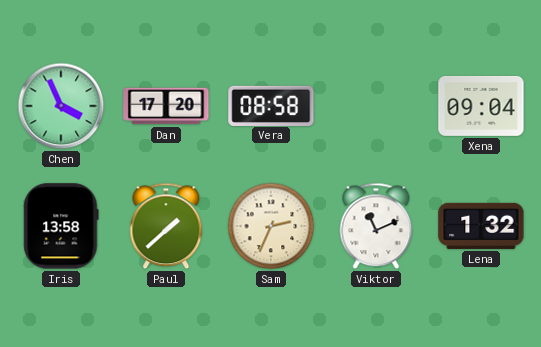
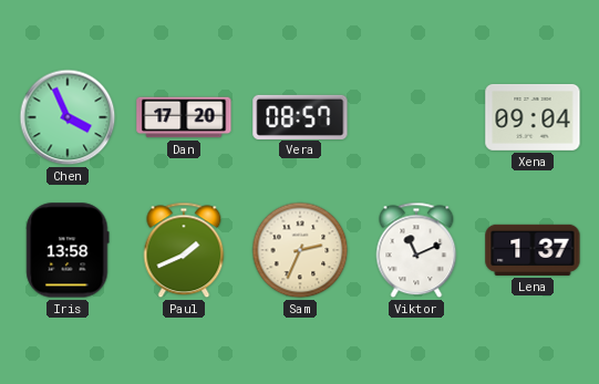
Vera: 08:58 -> 08:57 (300, 116)
Paul: 1:38 -> 1:41 (184, 250)
Lena: 1:32 -> 1:37 (533, 250)
